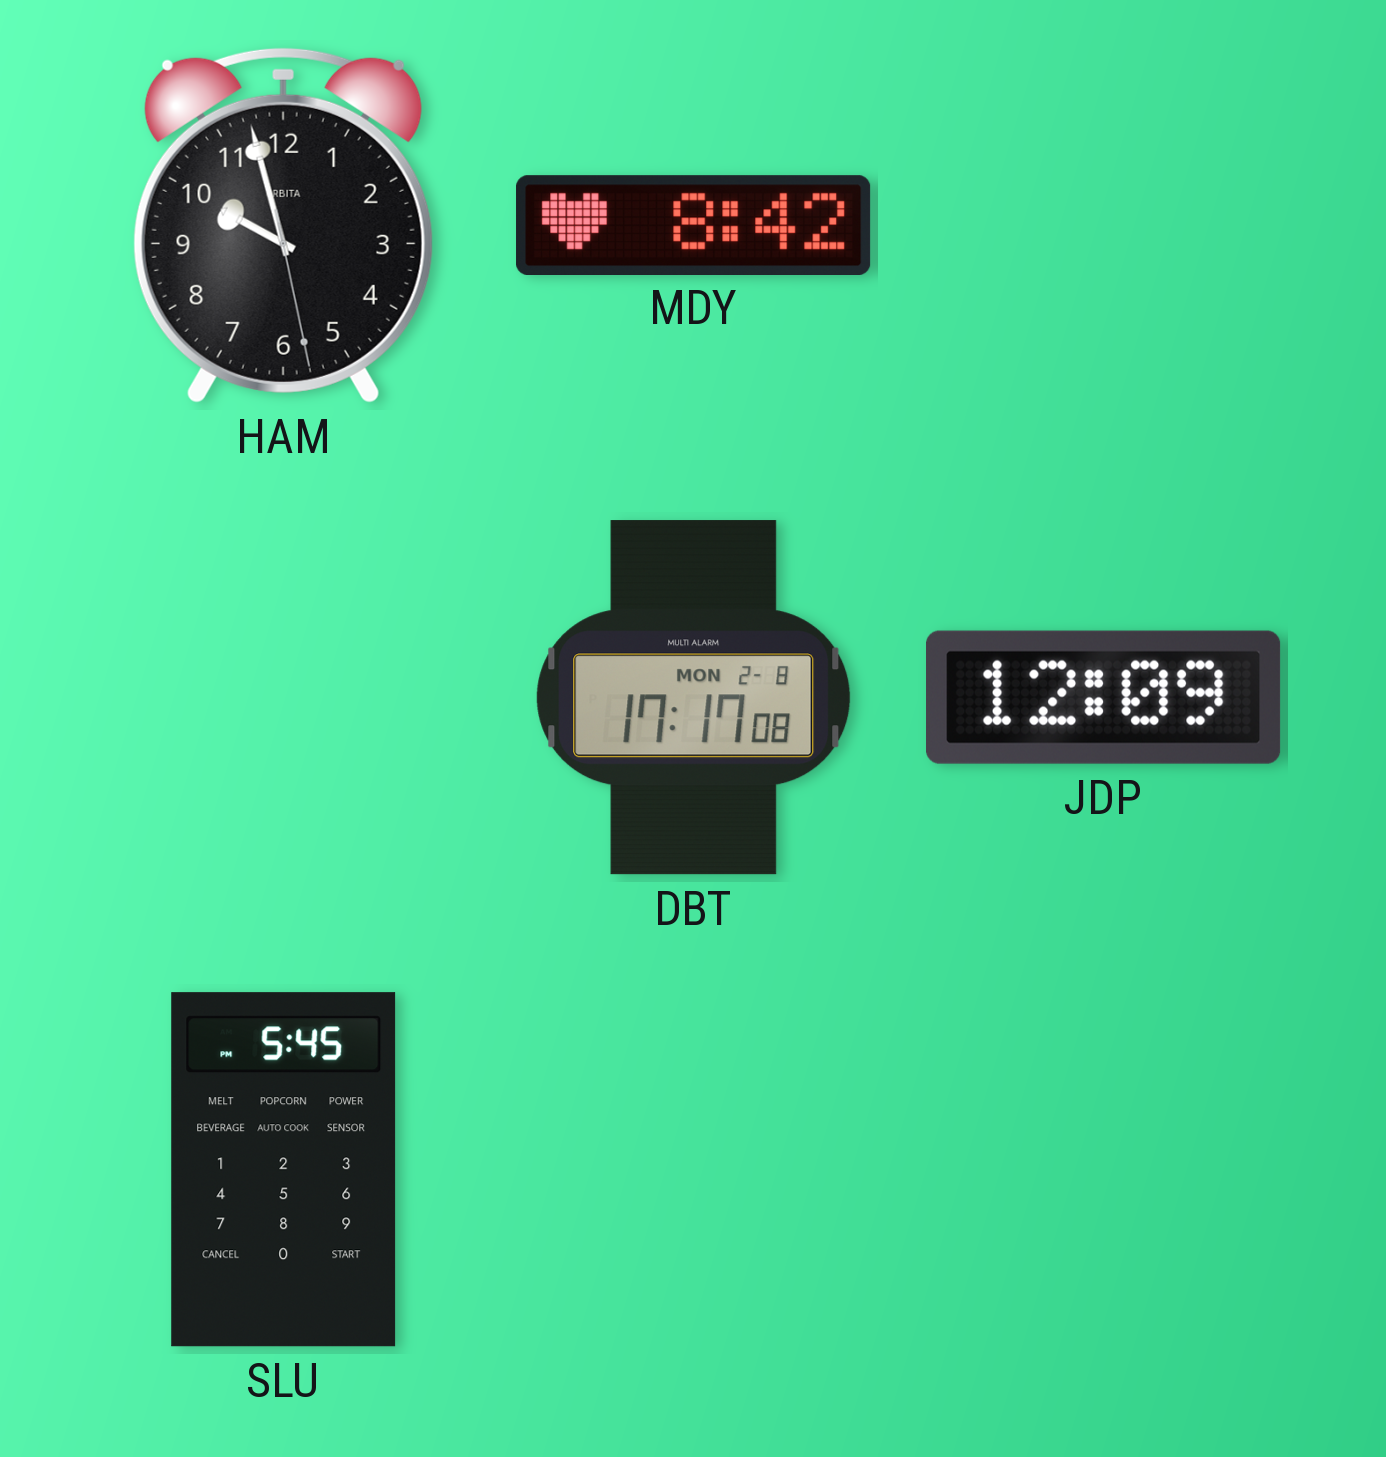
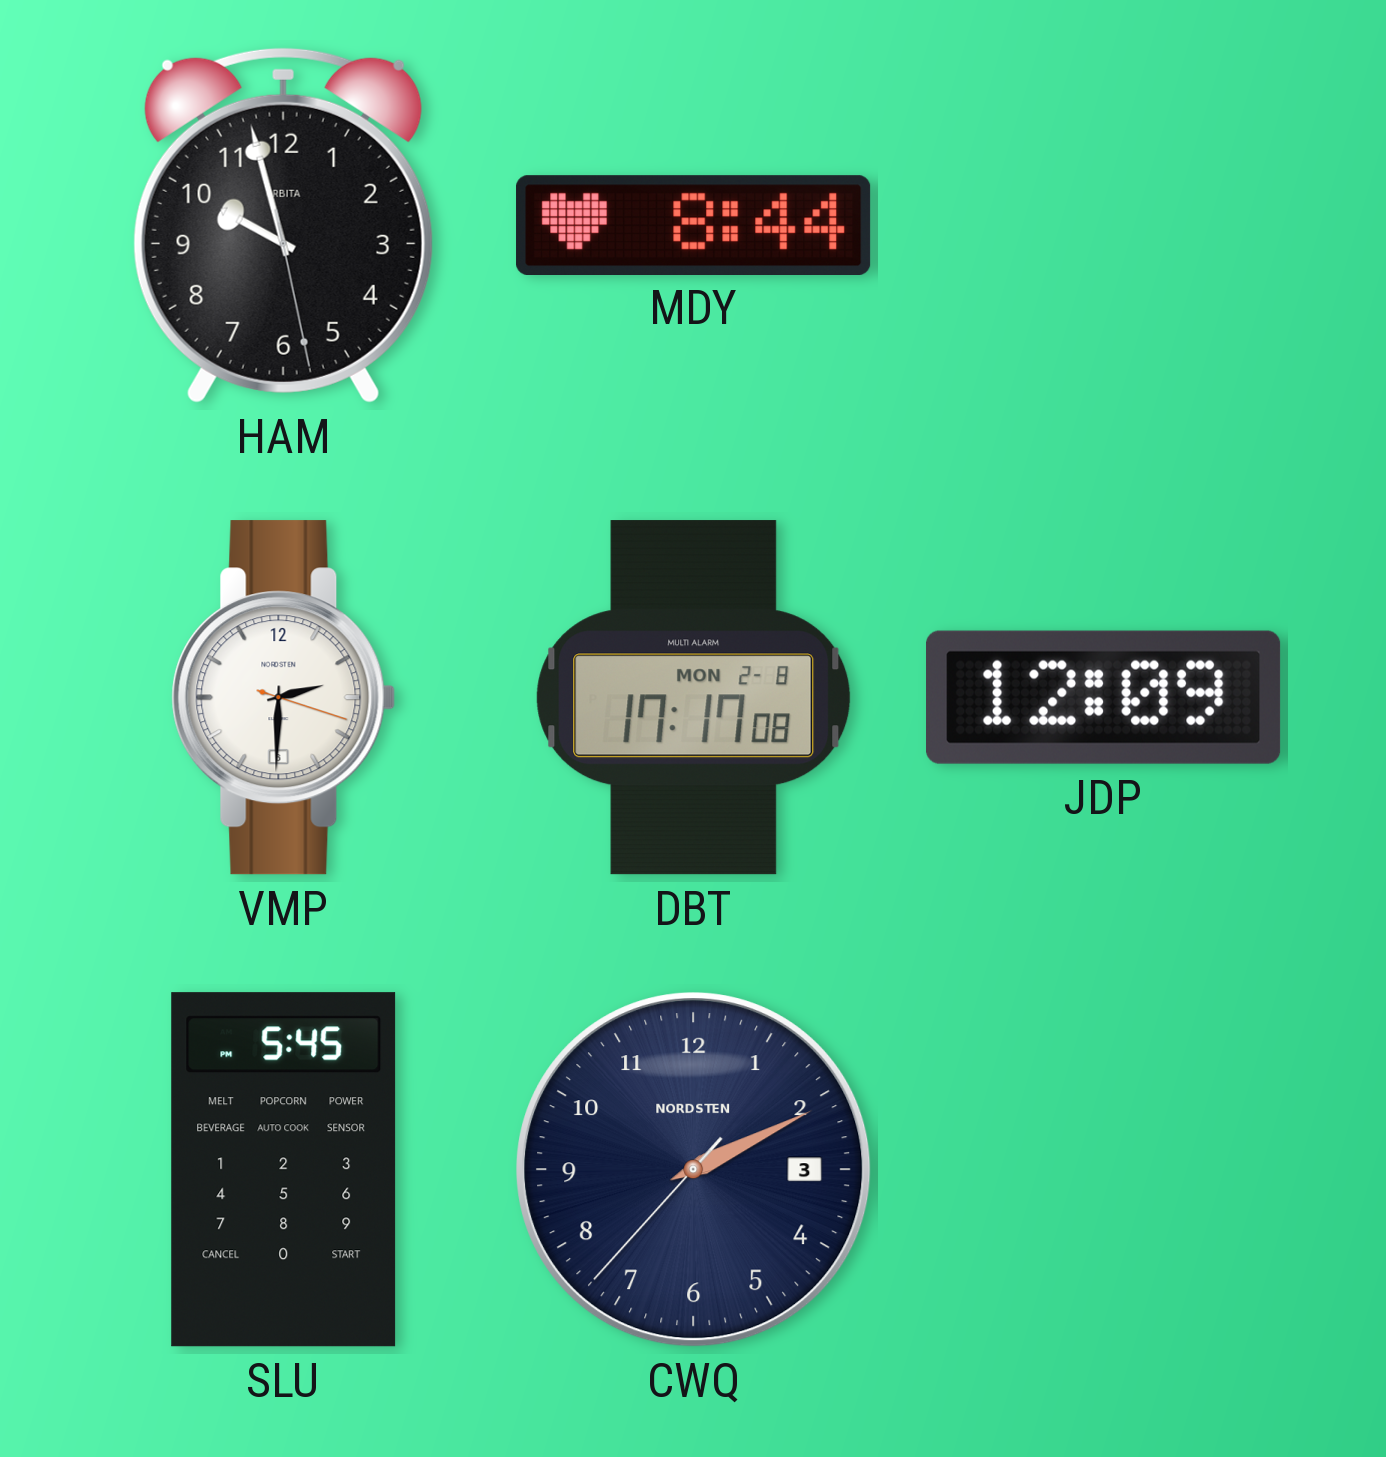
MDY: 8:42 -> 8:44 (694, 225)
VMP: none -> 2:30 (284, 698)
CWQ: none -> 2:10 (694, 1170)
